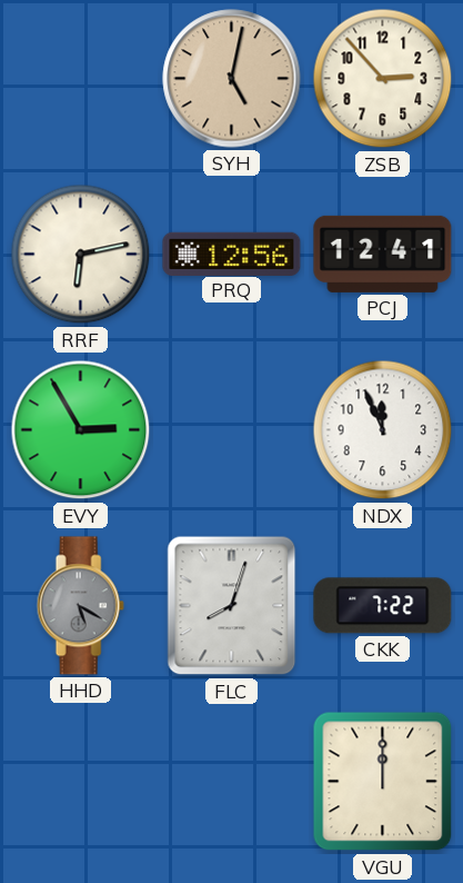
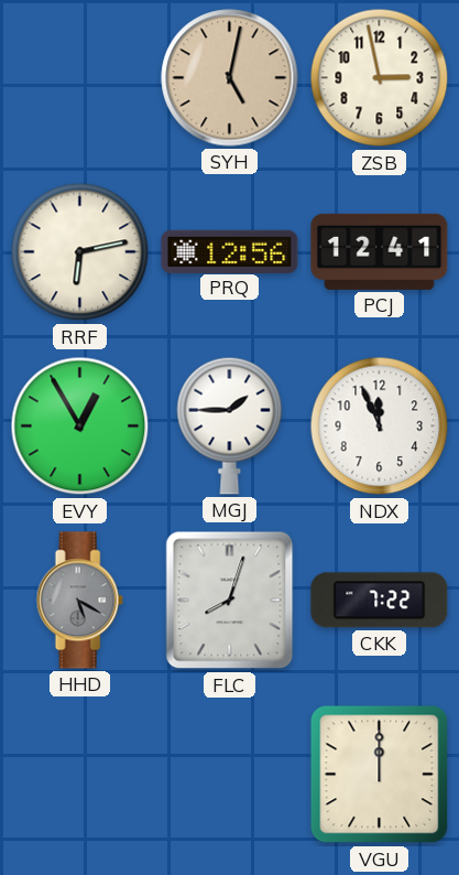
ZSB: 2:53 -> 2:58 (380, 78)
EVY: 2:55 -> 12:55 (80, 426)
MGJ: none -> 1:45 (230, 425)
